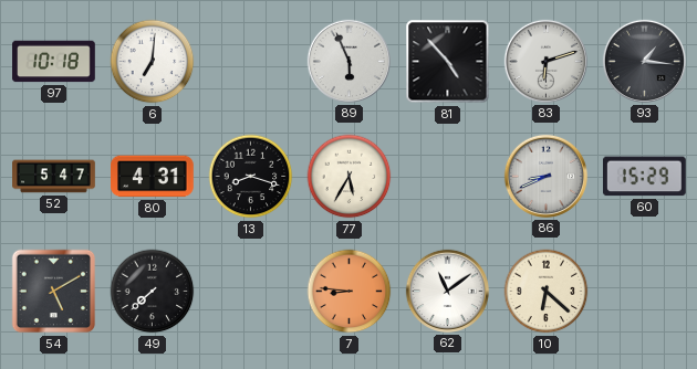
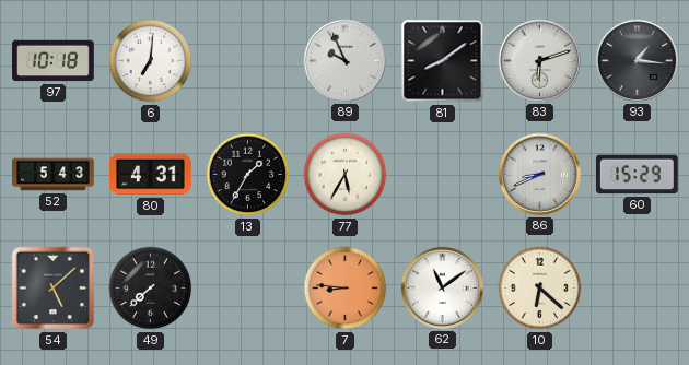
89: 5:56 -> 9:56 (344, 60)
81: 4:53 -> 8:09 (443, 61)
52: 5:47 -> 5:43 (54, 175)
13: 8:18 -> 1:35 (248, 175)
54: 5:10 -> 5:08 (54, 289)
